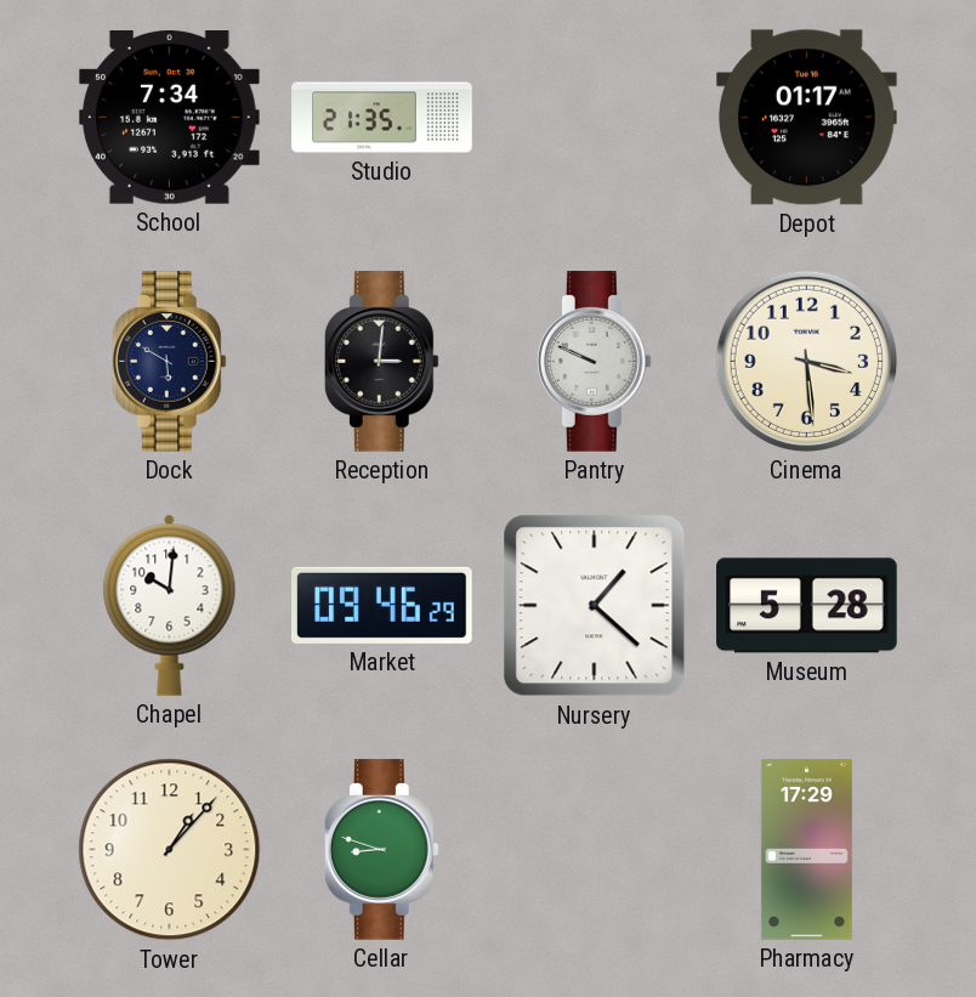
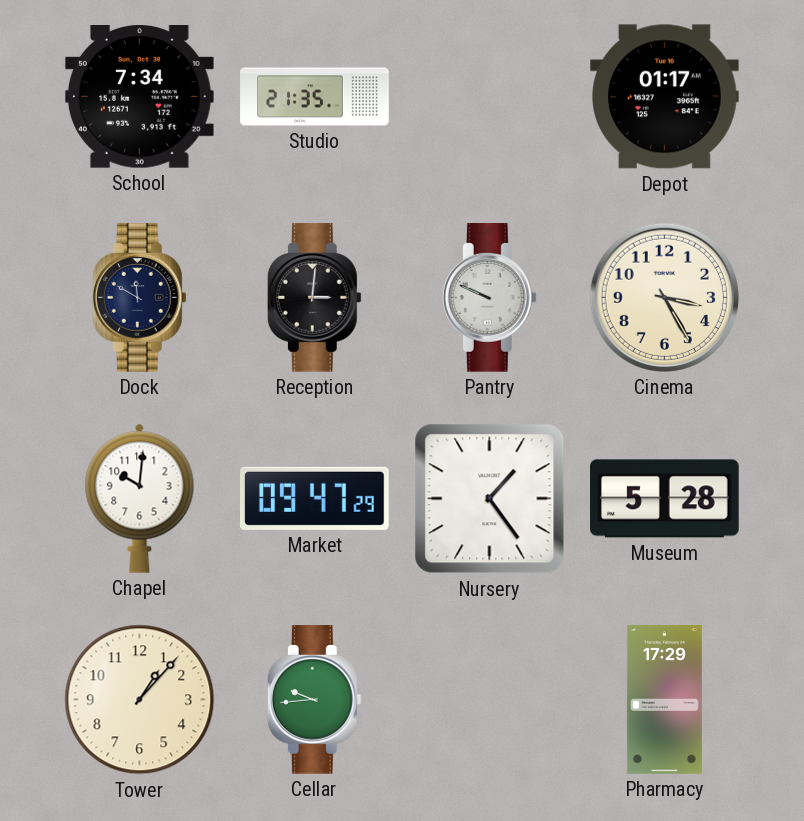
Dock: 5:50 -> 11:50 (139, 298)
Cinema: 3:29 -> 3:25 (664, 297)
Market: 09:46 -> 09:47 (315, 498)
Nursery: 1:22 -> 1:24 (490, 499)
Cellar: 8:48 -> 9:44 (314, 700)
